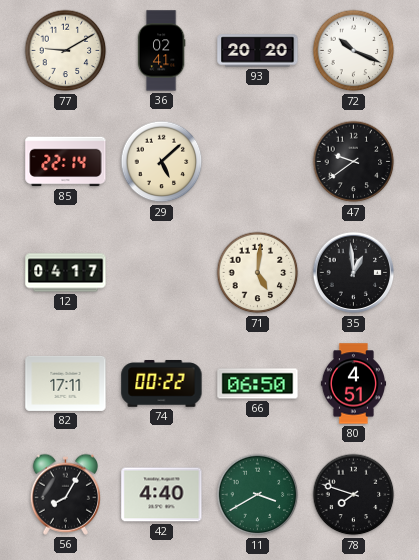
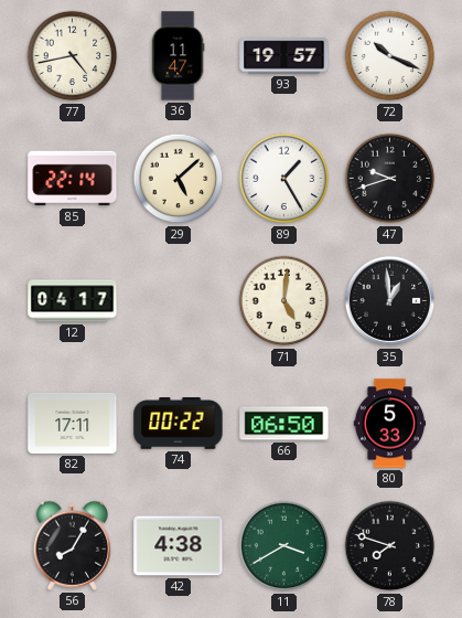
77: 9:10 -> 4:43 (73, 56)
36: 02:41 -> 11:47 (178, 56)
93: 20:20 -> 19:57 (284, 56)
89: none -> 1:25 (284, 179)
47: 9:39 -> 9:42 (390, 179)
80: 4:51 -> 5:33 (390, 424)
42: 4:40 -> 4:38 (179, 546)
